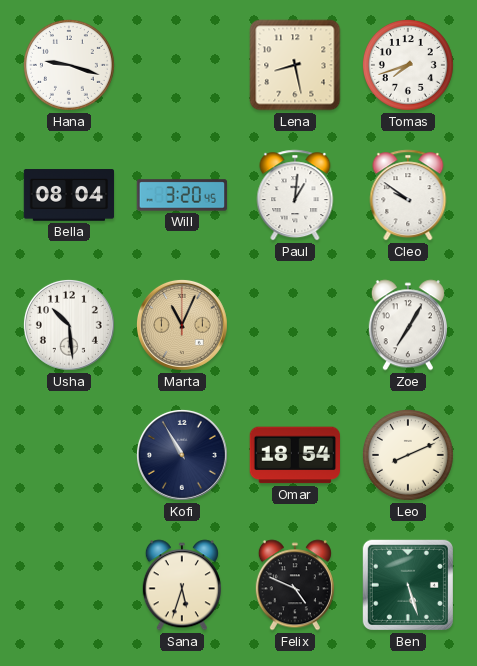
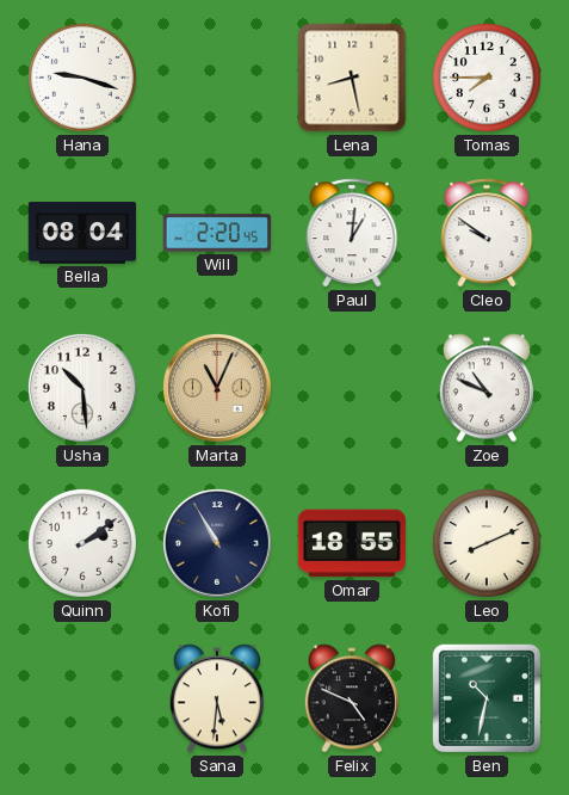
Tomas: 7:42 -> 7:45 (487, 78)
Will: 3:20 -> 2:20 (217, 233)
Zoe: 7:05 -> 10:49 (487, 388)
Quinn: none -> 2:09 (82, 543)
Omar: 18:54 -> 18:55 (351, 543)
Sana: 5:33 -> 5:31 (217, 698)
Ben: 5:27 -> 10:32 (487, 698)
